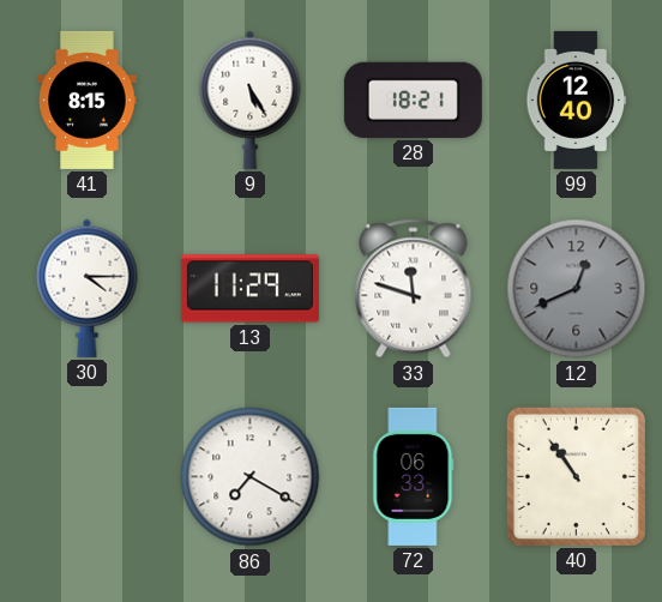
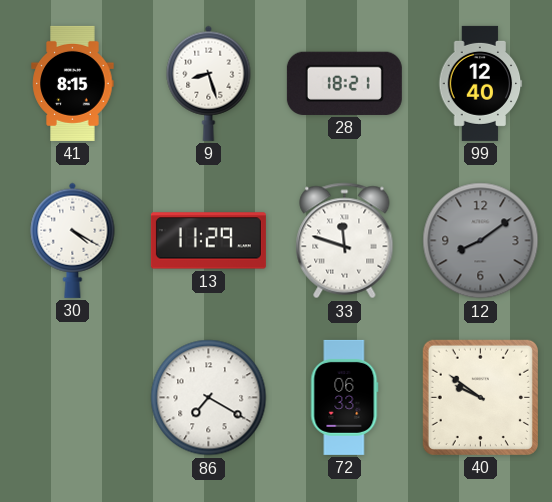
9: 5:25 -> 8:27 (209, 83)
30: 4:15 -> 4:20 (73, 240)
12: 12:41 -> 8:09 (481, 241)
40: 10:54 -> 9:51 (480, 397)
